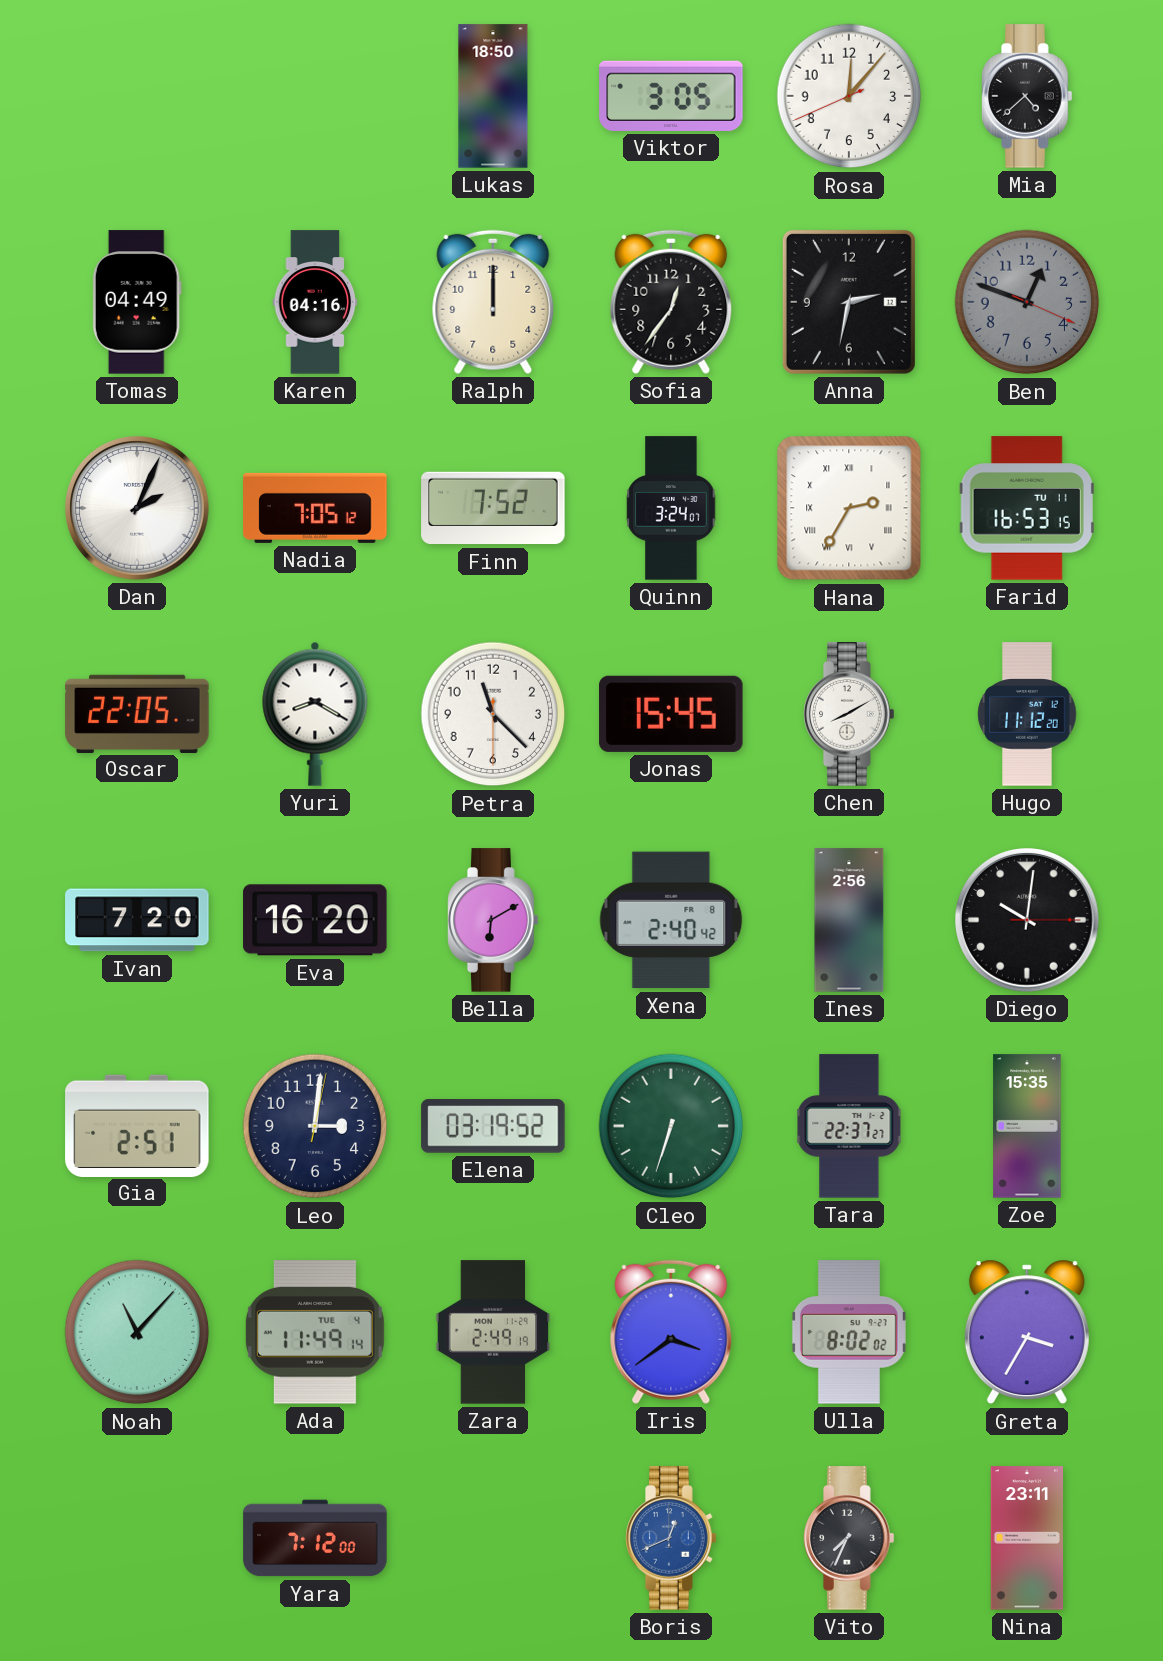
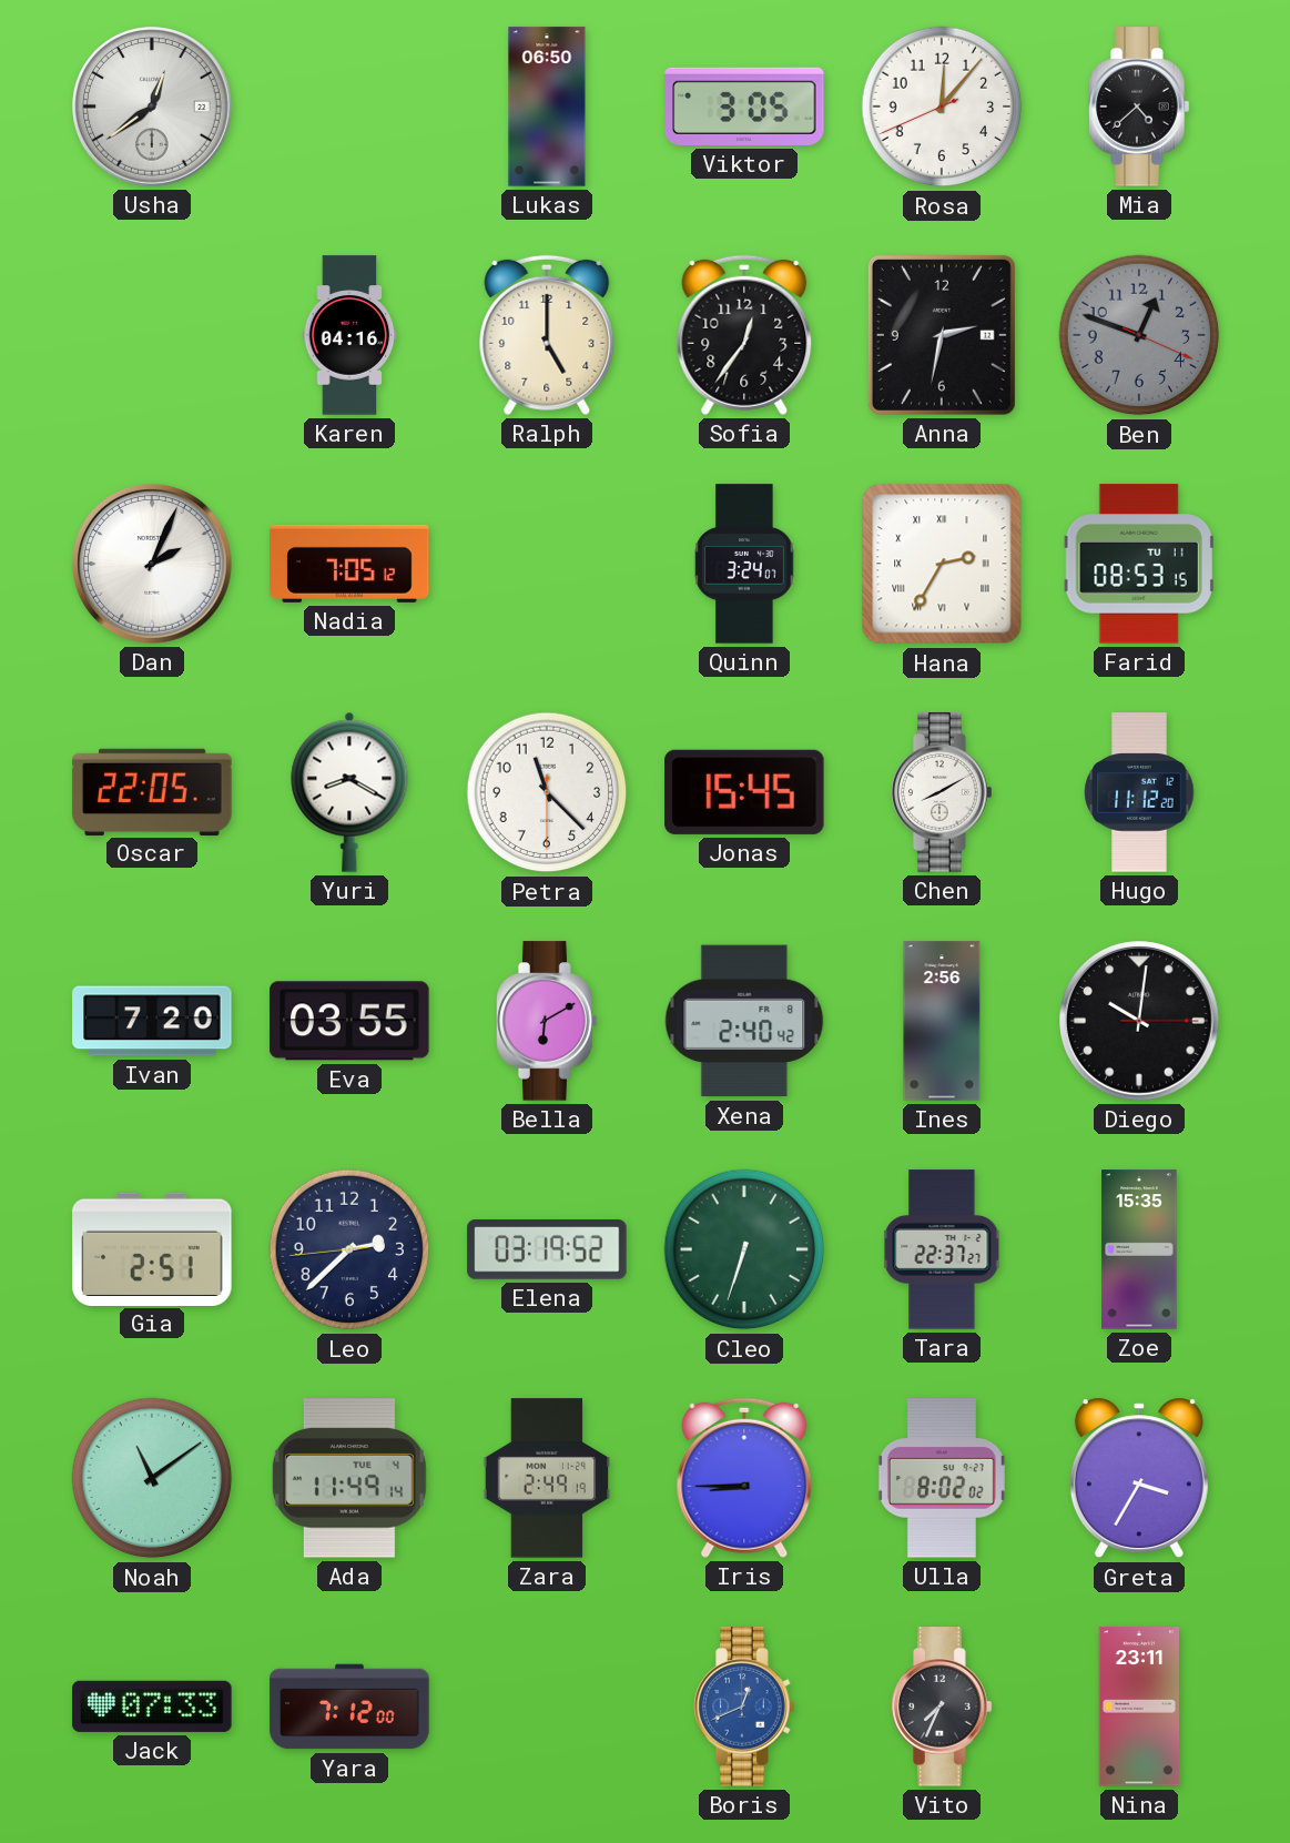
Usha: none -> 12:39 (153, 108)
Lukas: 18:50 -> 06:50 (547, 107)
Tomas: 04:49 -> none (137, 302)
Ralph: 12:00 -> 5:00 (547, 335)
Finn: 7:52 -> none (493, 508)
Farid: 16:53 -> 08:53 (1139, 564)
Eva: 16:20 -> 03:55 (349, 1021)
Leo: 3:01 -> 2:37 (349, 1249)
Noah: 11:07 -> 11:09 (152, 1478)
Iris: 3:39 -> 8:45 (744, 1478)
Jack: none -> 07:33 (152, 1707)
